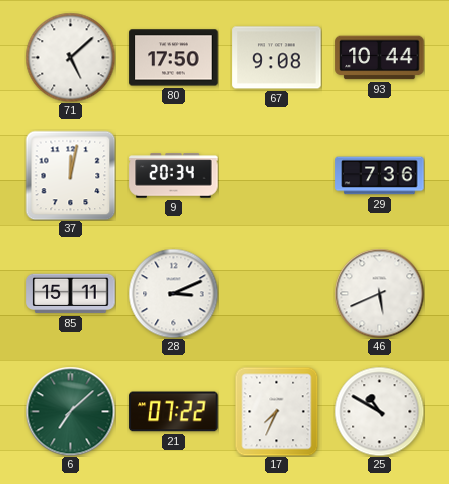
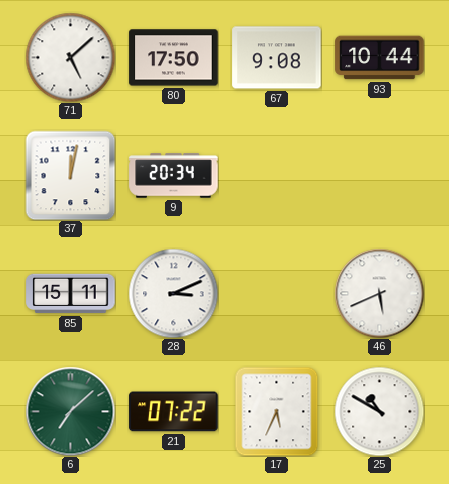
29: 7:36 -> none (380, 176)
17: 7:34 -> 5:34 (277, 411)
